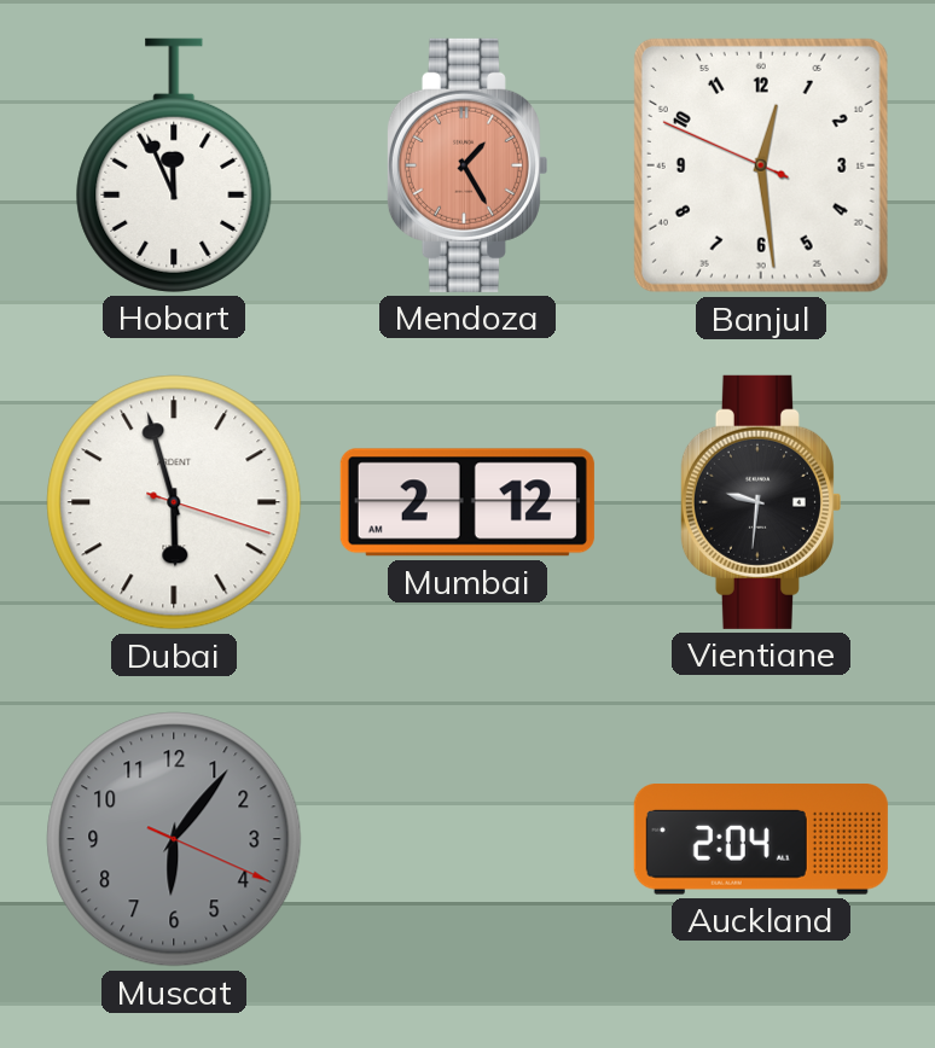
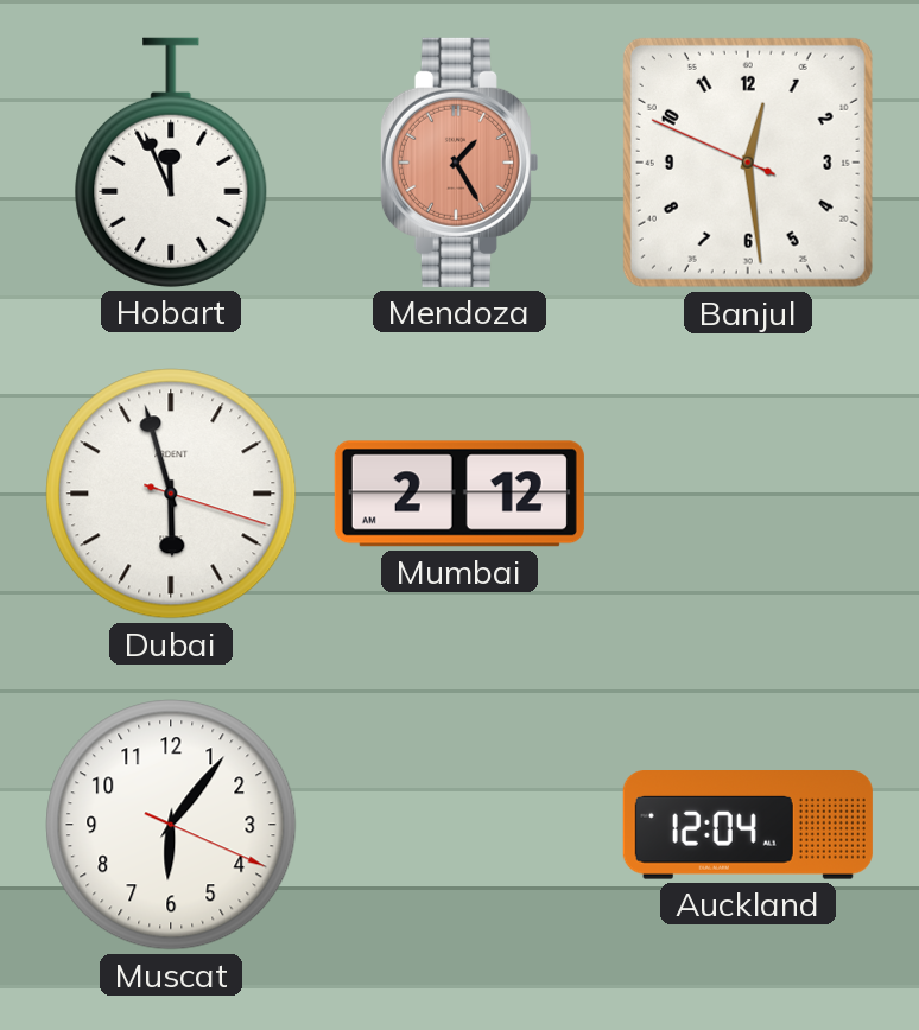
Vientiane: 9:31 -> none (760, 502)
Muscat dial: grey -> white (171, 825)
Auckland: 2:04 -> 12:04 (748, 826)
